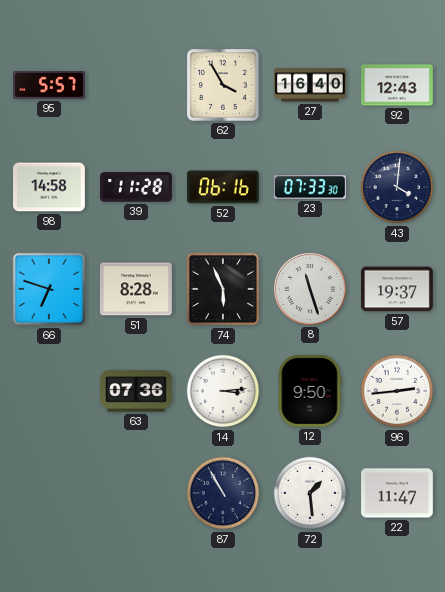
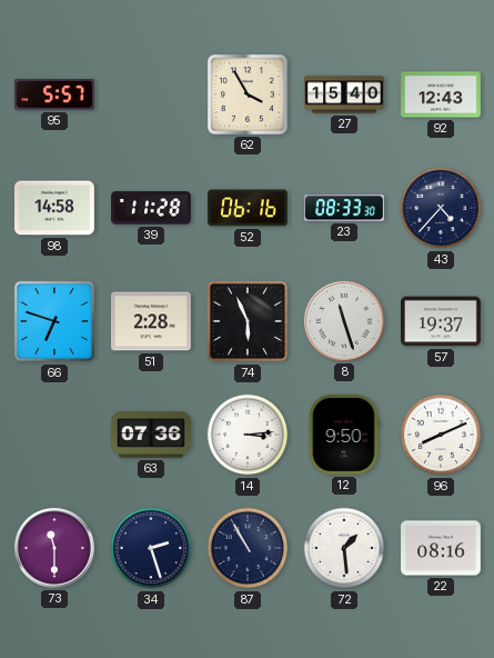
27: 16:40 -> 15:40 (345, 94)
23: 07:33 -> 08:33 (344, 208)
43: 4:01 -> 4:37 (441, 208)
51: 8:28 -> 2:28 (151, 321)
96: 2:44 -> 8:11 (441, 435)
73: none -> 11:30 (54, 548)
34: none -> 2:27 (151, 548)
22: 11:47 -> 08:16 (442, 548)
